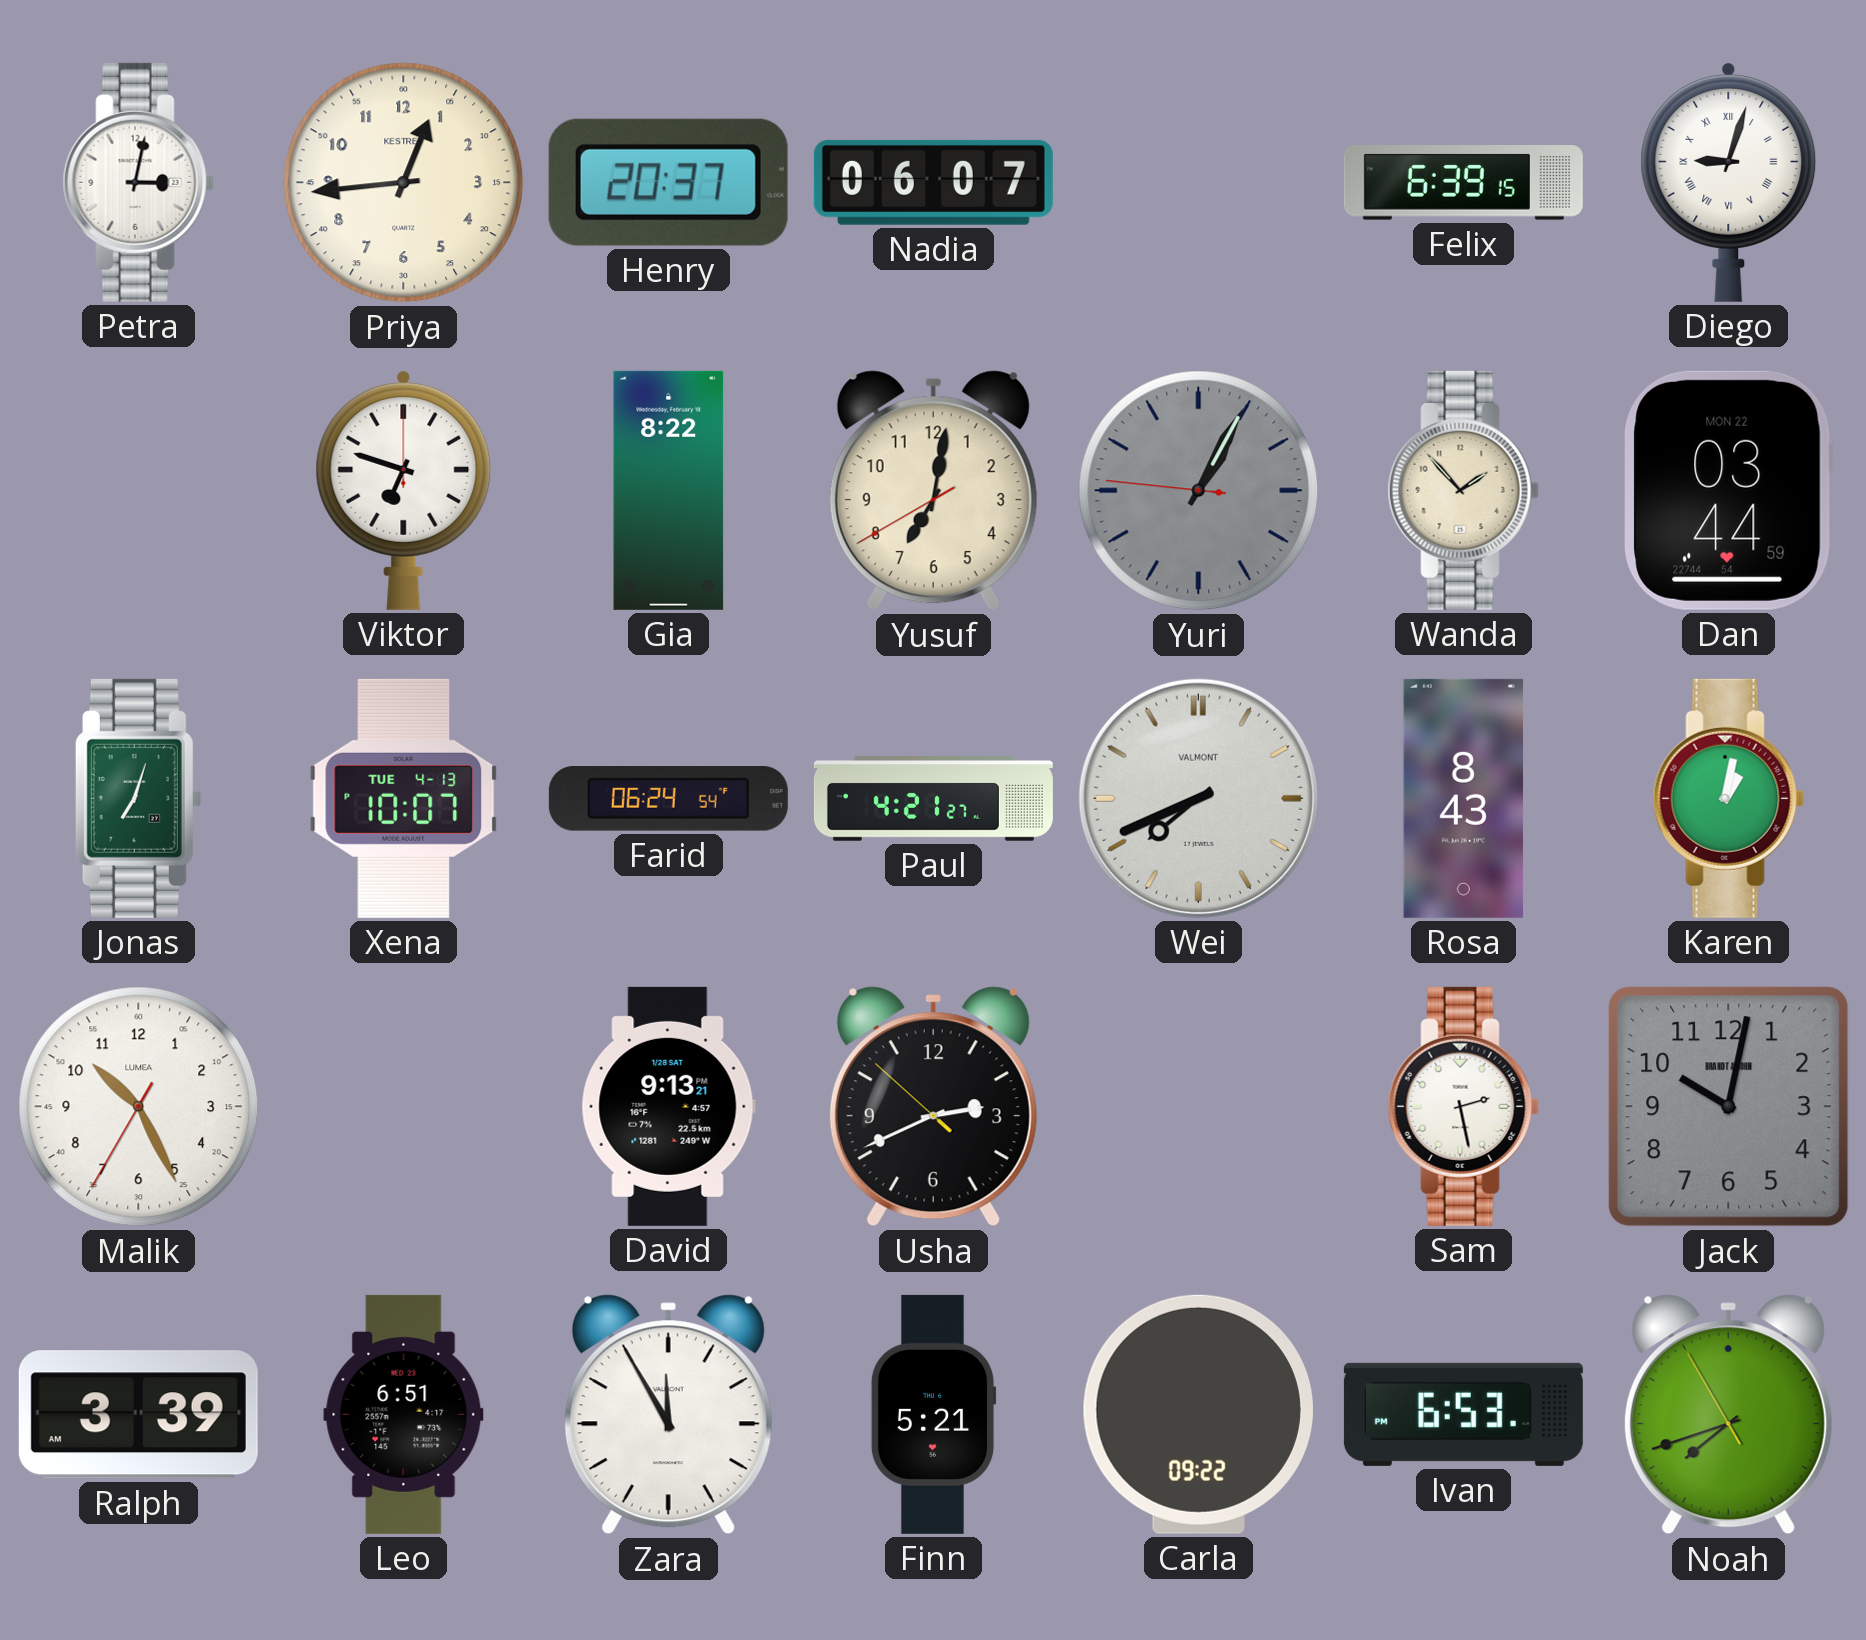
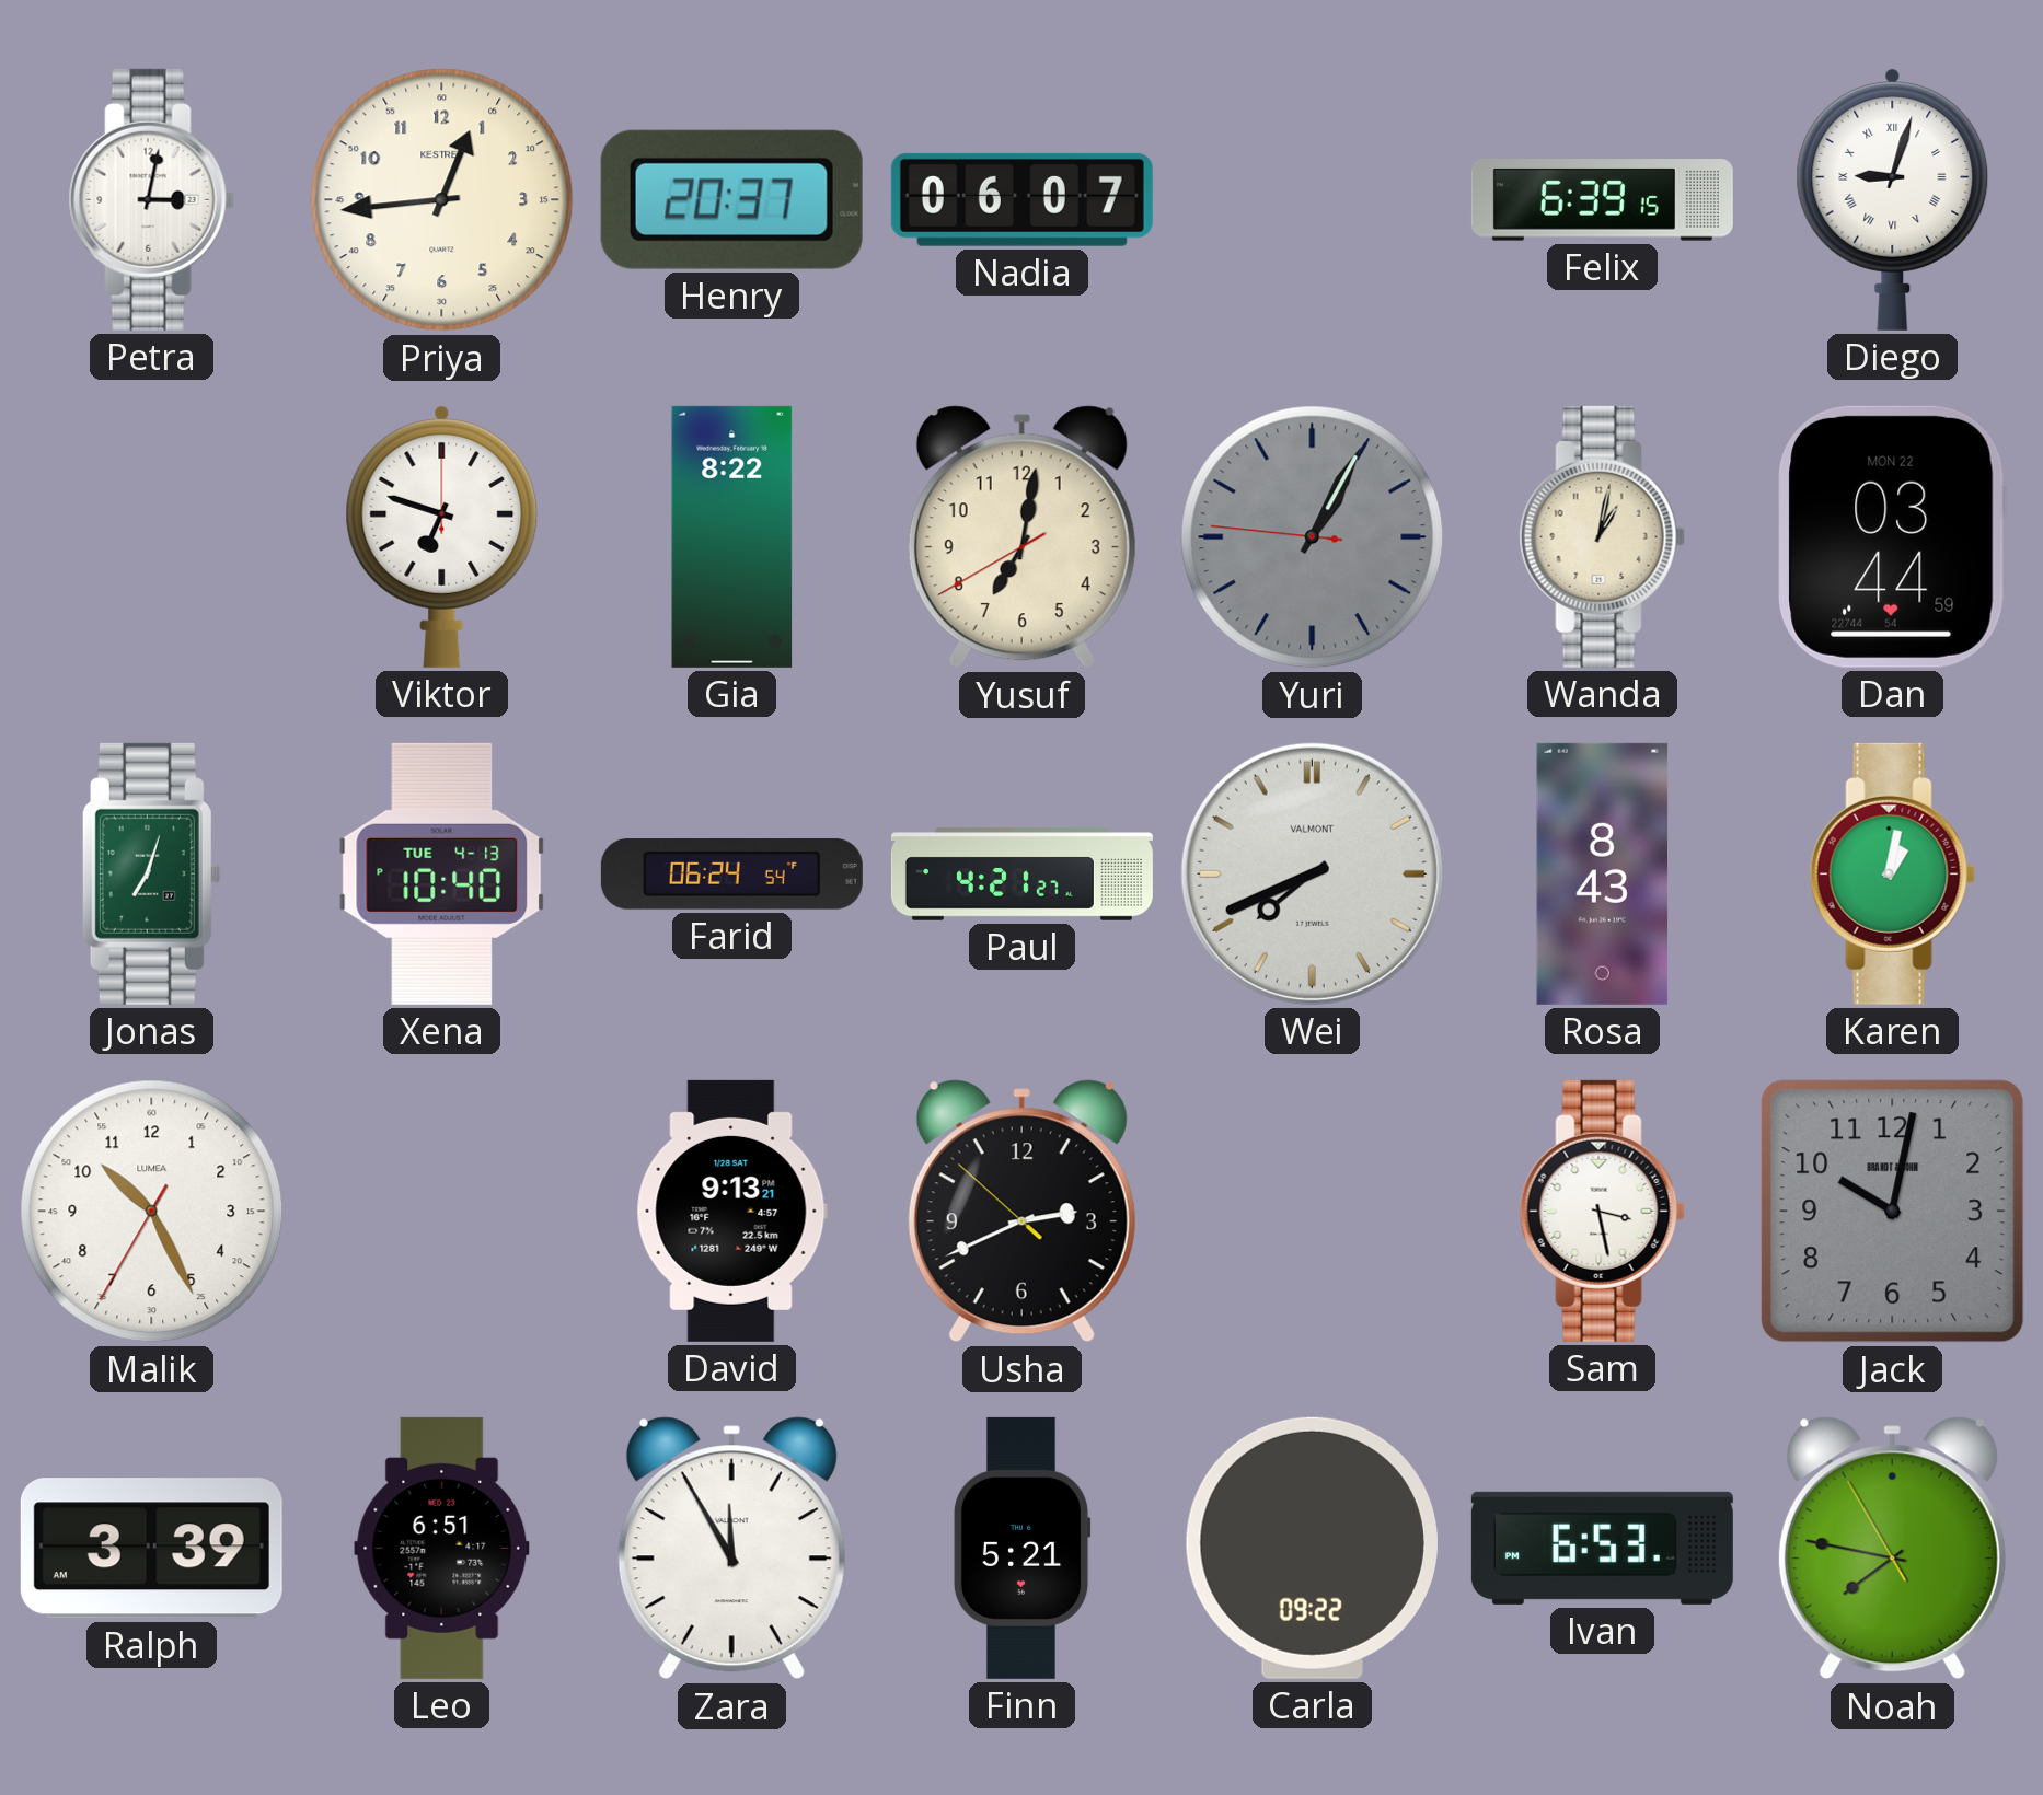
Wanda: 1:53 -> 1:02 (1602, 536)
Xena: 10:07 -> 10:40 (442, 873)
Sam: 2:28 -> 3:28 (1602, 1211)
Noah: 7:41 -> 7:46 (1892, 1549)
